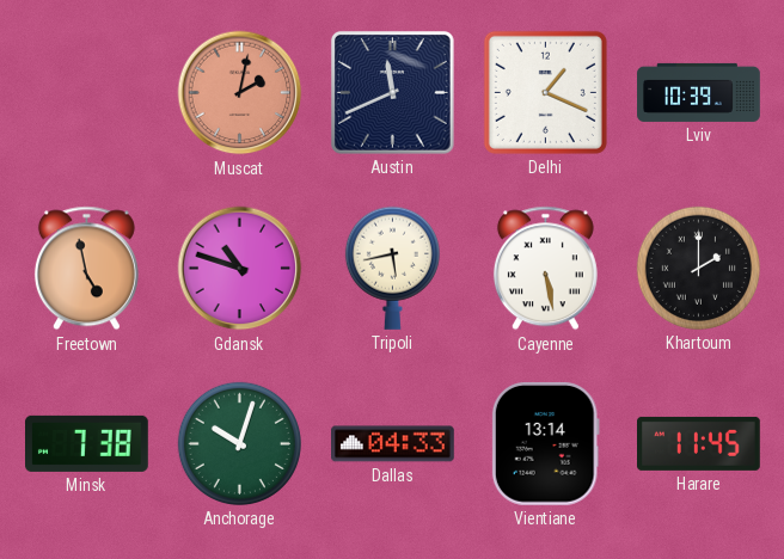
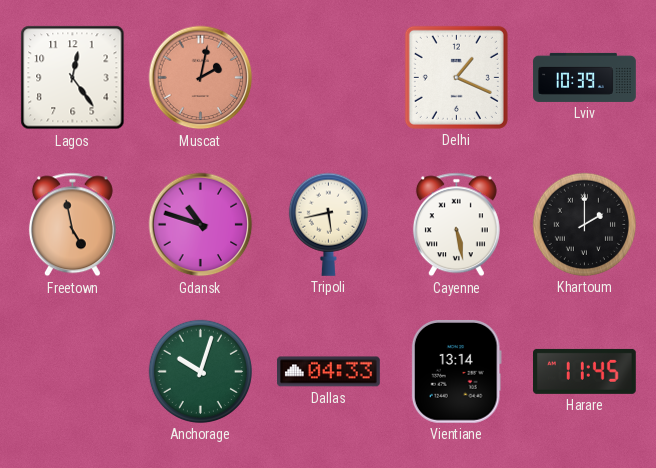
Lagos: none -> 12:24 (73, 78)
Austin: 11:41 -> none (392, 92)
Minsk: 7:38 -> none (87, 443)
